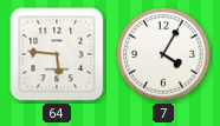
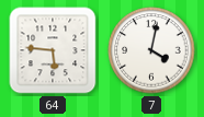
7: 4:05 -> 4:02 (151, 50)
